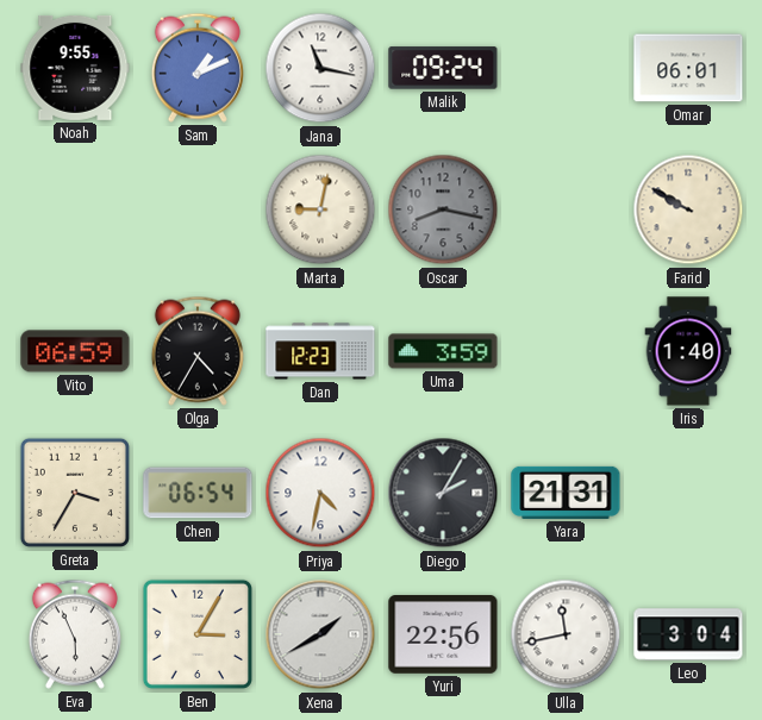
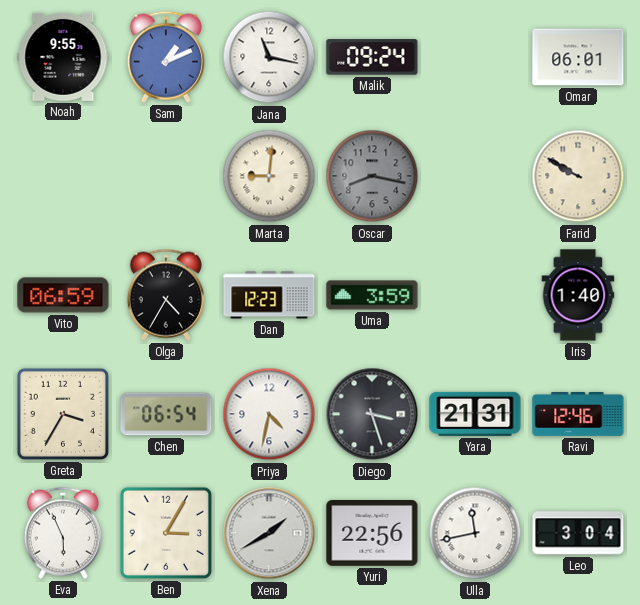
Marta: 9:02 -> 9:01 (269, 176)
Diego: 2:05 -> 3:27 (372, 414)
Ravi: none -> 12:46 (578, 414)
